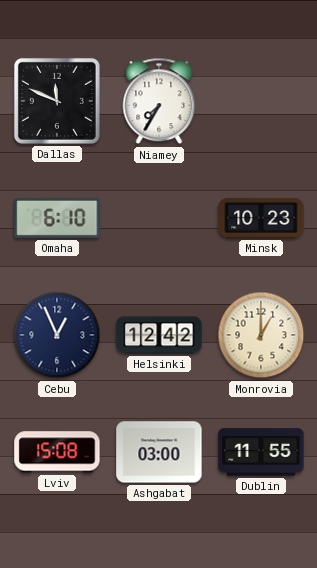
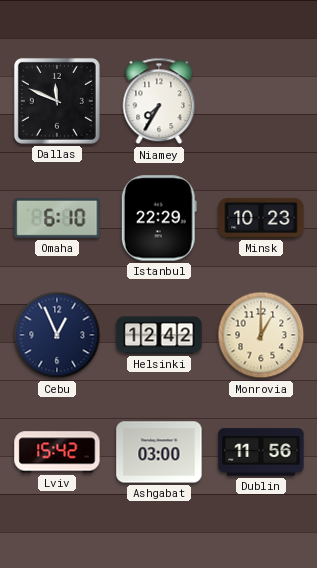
Istanbul: none -> 22:29 (159, 218)
Lviv: 15:08 -> 15:42 (57, 452)
Dublin: 11:55 -> 11:56 (261, 452)
